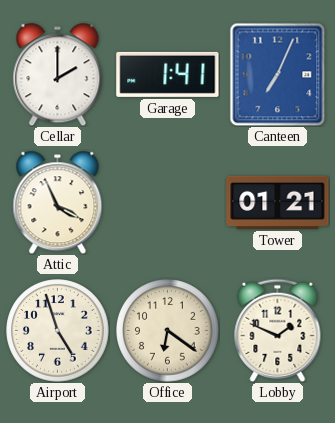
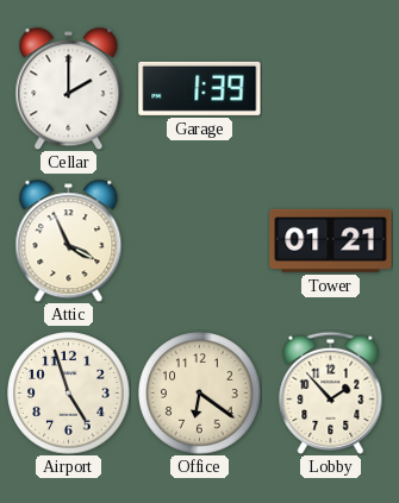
Garage: 1:41 -> 1:39 (200, 88)
Canteen: 7:04 -> none (278, 74)
Lobby: 1:49 -> 1:53 (331, 392)
